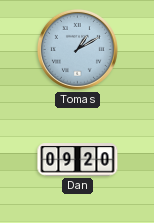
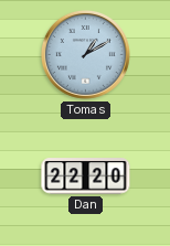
Dan: 09:20 -> 22:20 (86, 177)
